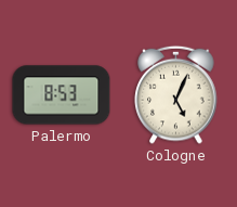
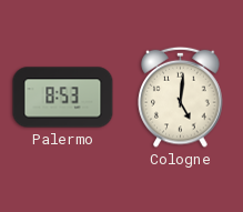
Cologne: 5:04 -> 5:01 (181, 97)
